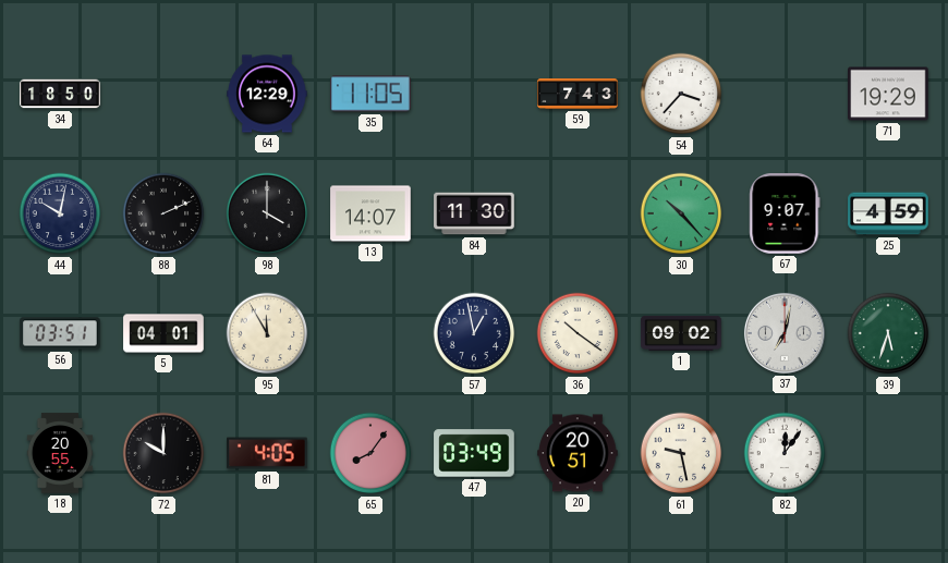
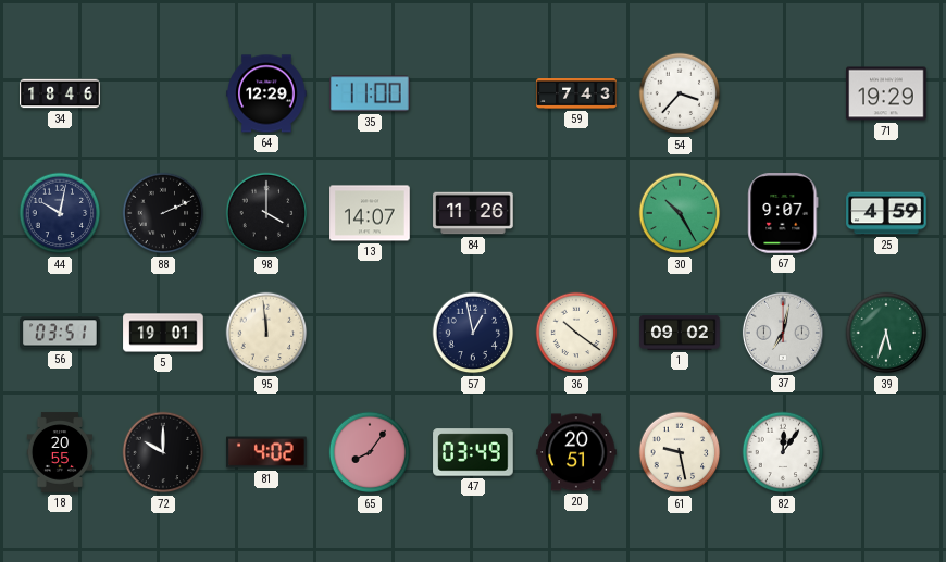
34: 18:50 -> 18:46 (60, 93)
35: 11:05 -> 11:00 (371, 93)
84: 11:30 -> 11:26 (473, 213)
30: 10:23 -> 10:25 (680, 213)
5: 04:01 -> 19:01 (163, 333)
95: 11:55 -> 11:59 (266, 333)
81: 4:05 -> 4:02 (266, 452)
